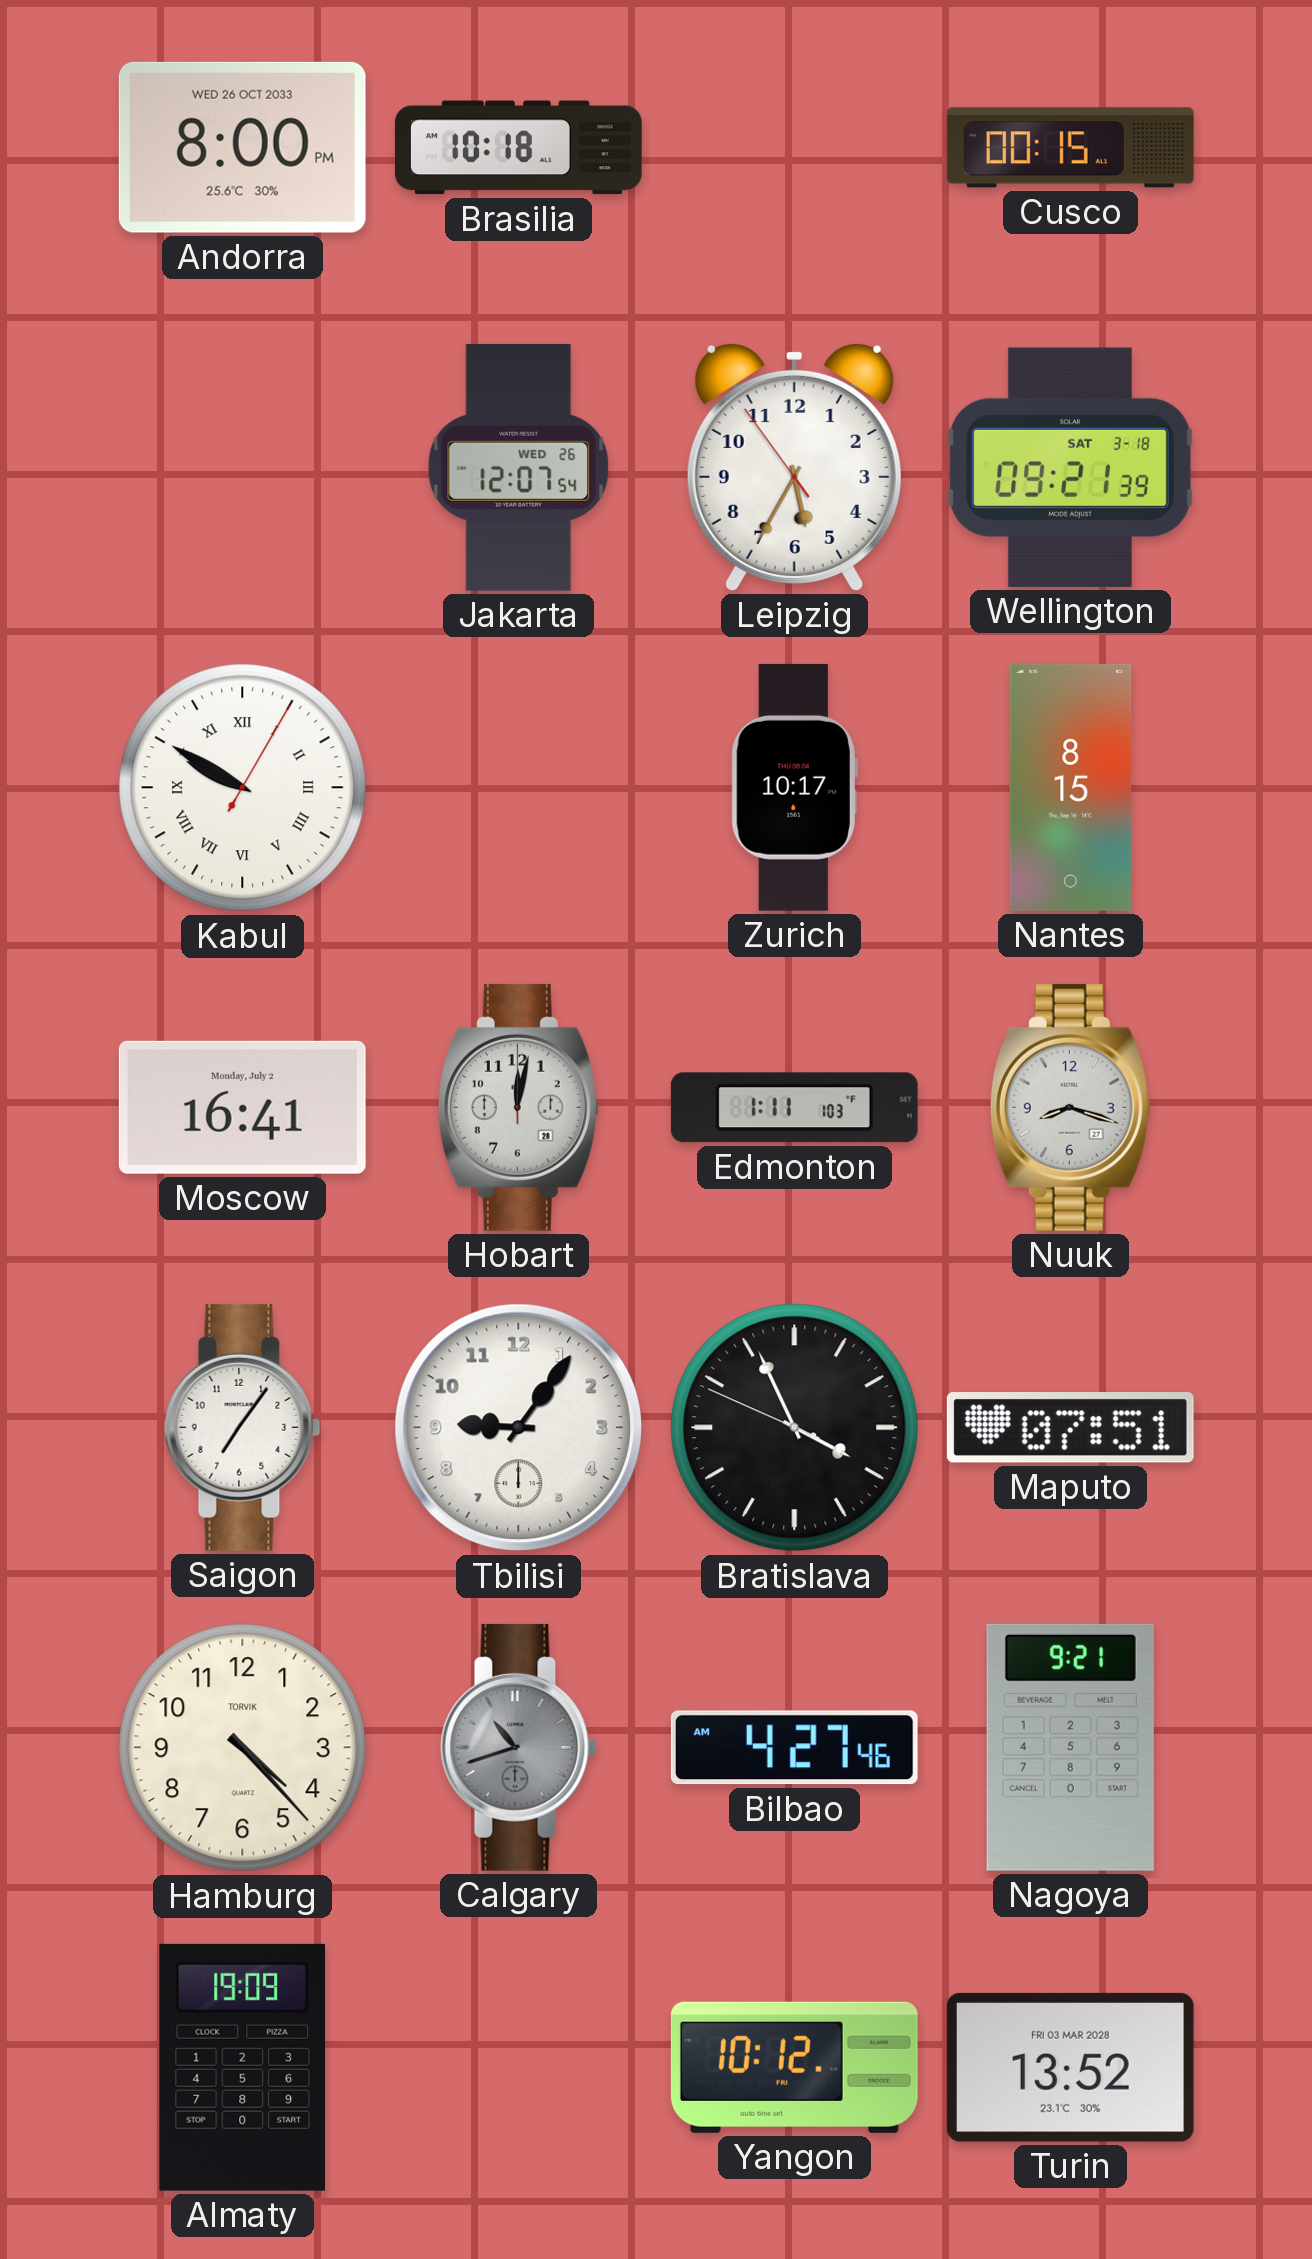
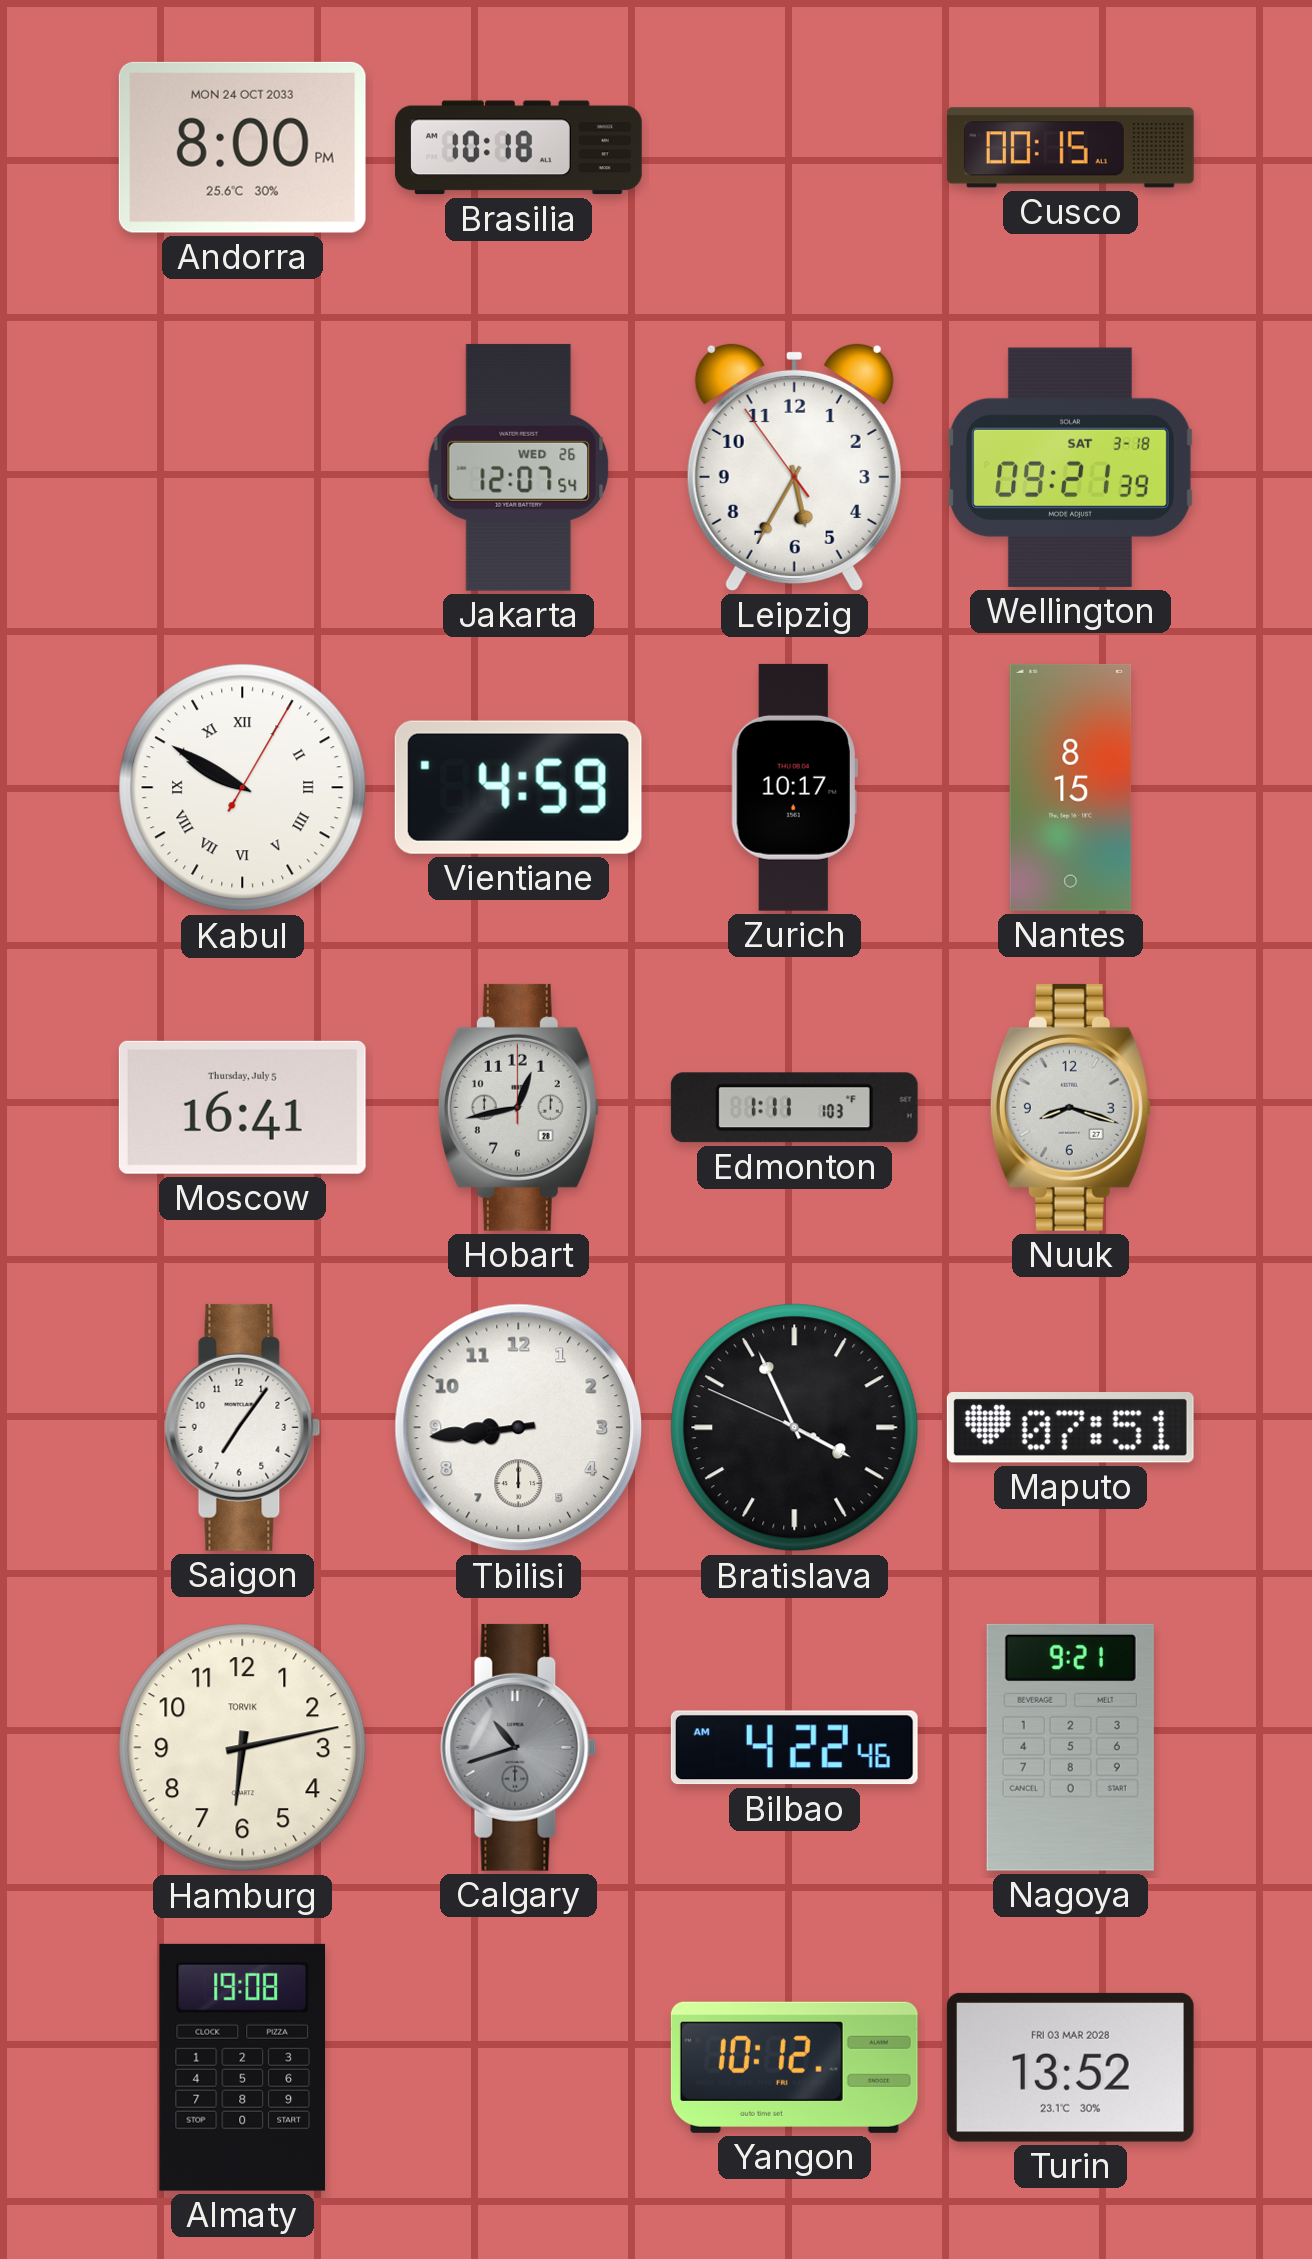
Andorra date: WED 26 OCT 2033 -> MON 24 OCT 2033 (242, 147)
Vientiane: none -> 4:59 (518, 787)
Moscow date: Monday, July 2 -> Thursday, July 5 (242, 1107)
Hobart: 12:02 -> 12:43 (518, 1107)
Tbilisi: 9:06 -> 8:44 (519, 1428)
Hamburg: 4:23 -> 6:13 (243, 1748)
Bilbao: 4:27 -> 4:22 (794, 1748)
Almaty: 19:09 -> 19:08 (243, 2067)
